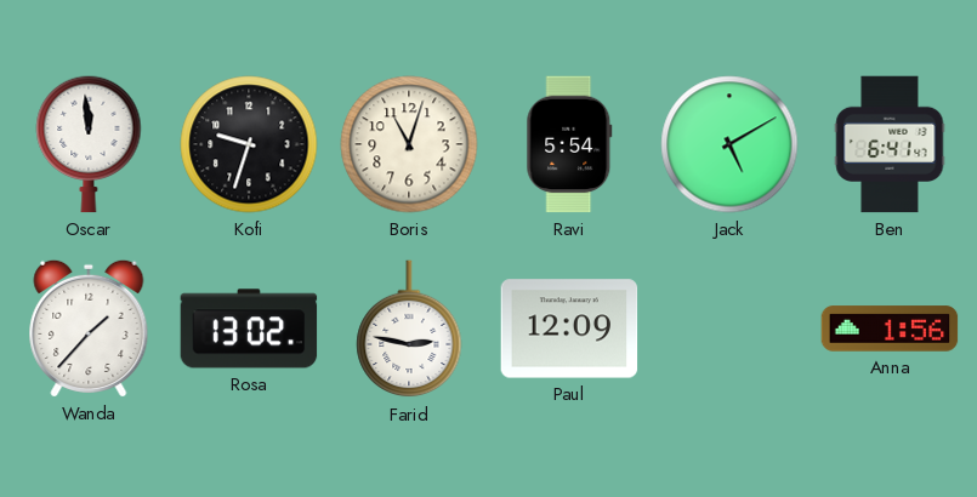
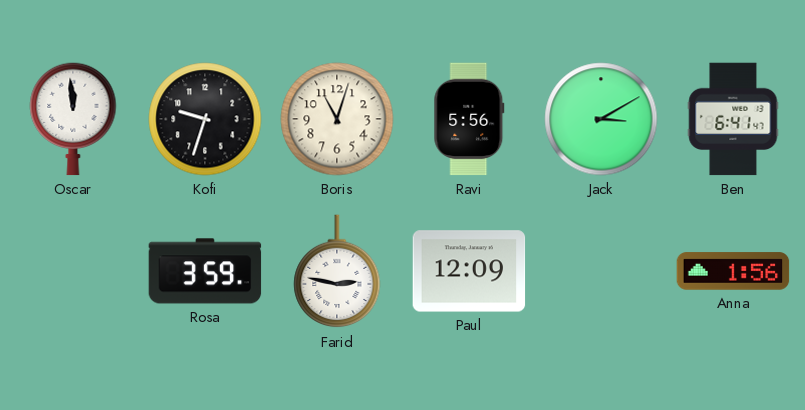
Ravi: 5:54 -> 5:56 (469, 119)
Jack: 5:10 -> 3:10 (601, 119)
Wanda: 1:37 -> none (89, 329)
Rosa: 13:02 -> 3:59 (205, 271)
